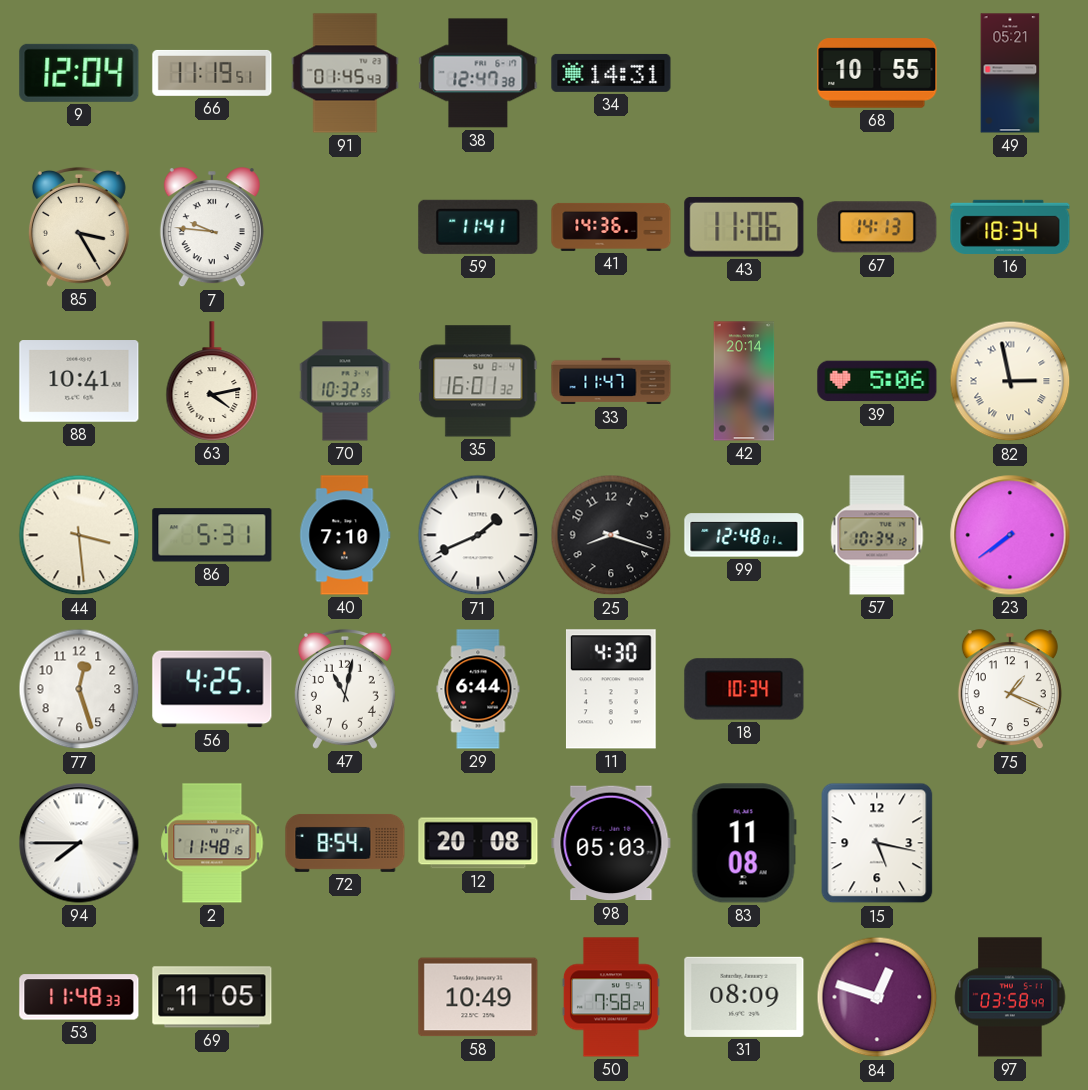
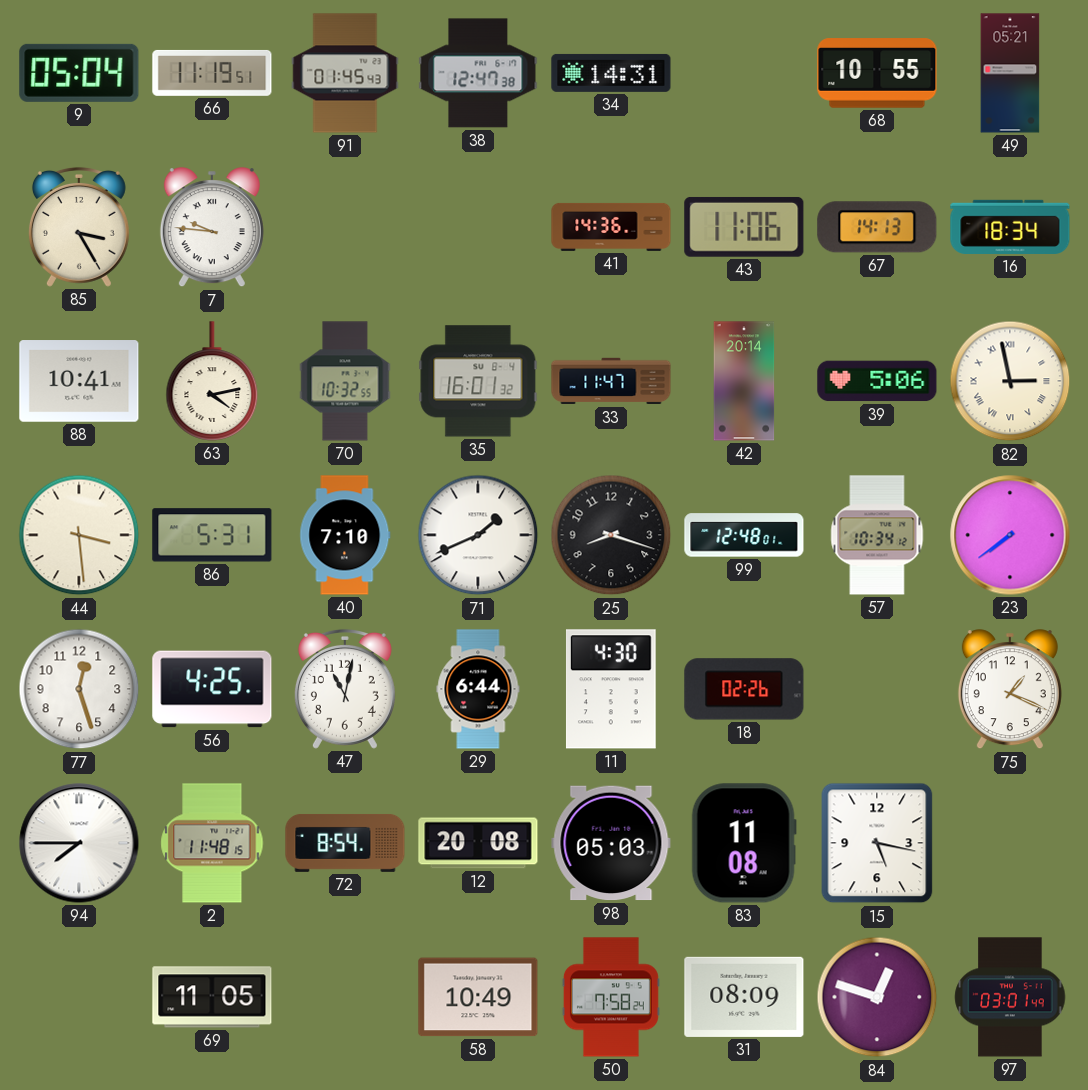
9: 12:04 -> 05:04 (79, 73)
59: 11:41 -> none (478, 227)
18: 10:34 -> 02:26 (744, 689)
53: 11:48 -> none (79, 997)
97: 03:58 -> 03:01 (1010, 997)
